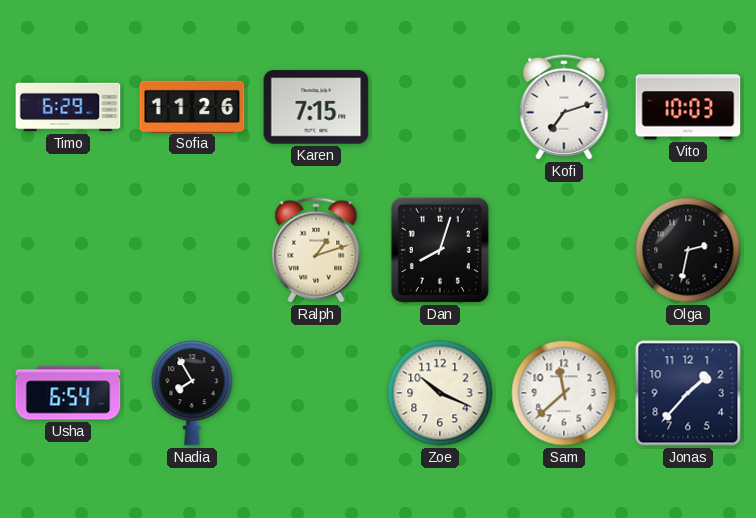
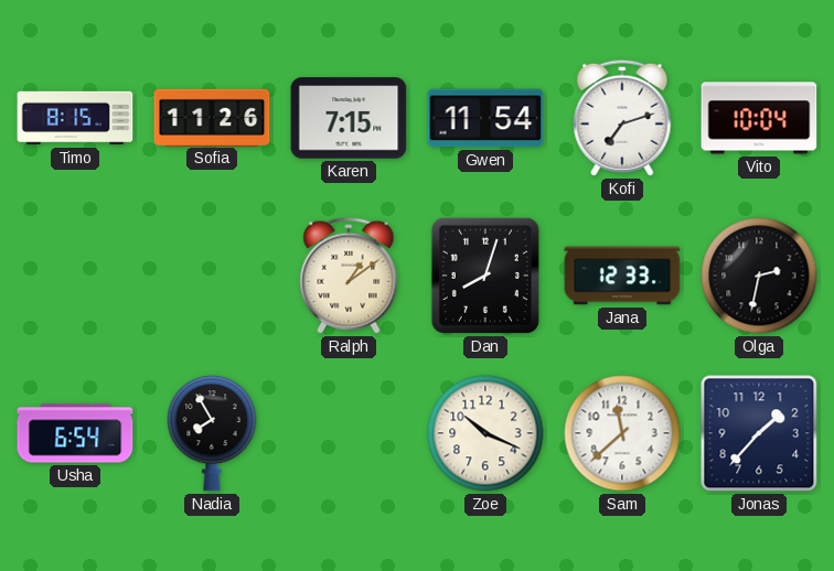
Timo: 6:29 -> 8:15 (75, 118)
Gwen: none -> 11:54 (485, 118)
Vito: 10:03 -> 10:04 (759, 118)
Ralph: 1:12 -> 1:09 (349, 276)
Jana: none -> 12:33 (622, 276)
